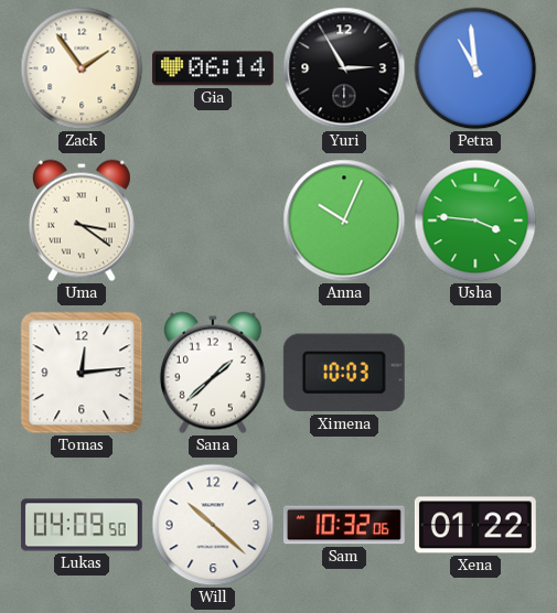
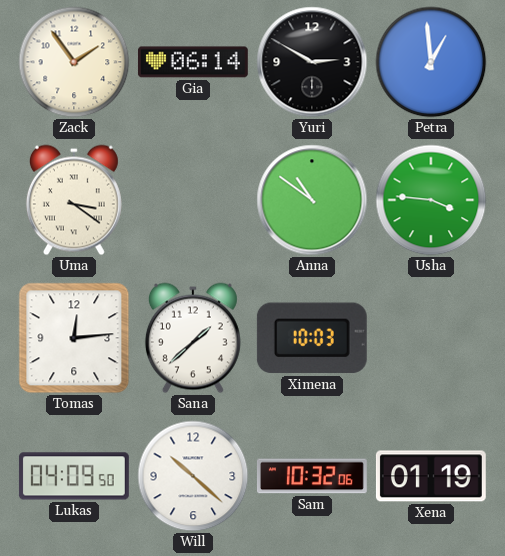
Yuri: 2:55 -> 2:50 (312, 62)
Petra: 10:59 -> 12:59 (431, 62)
Anna: 10:04 -> 10:51 (312, 200)
Xena: 01:22 -> 01:19 (431, 476)
